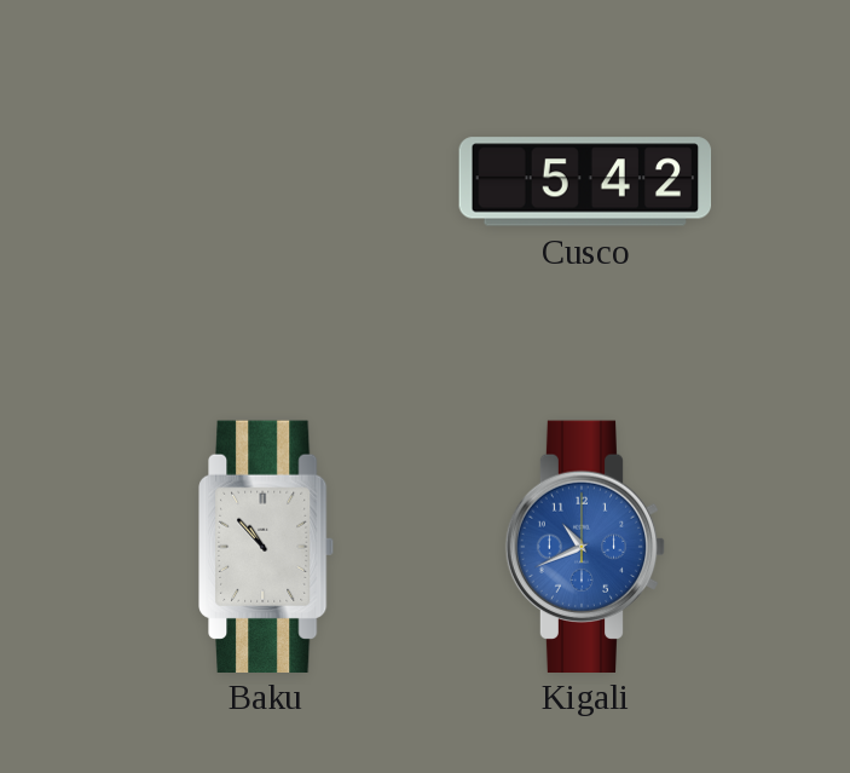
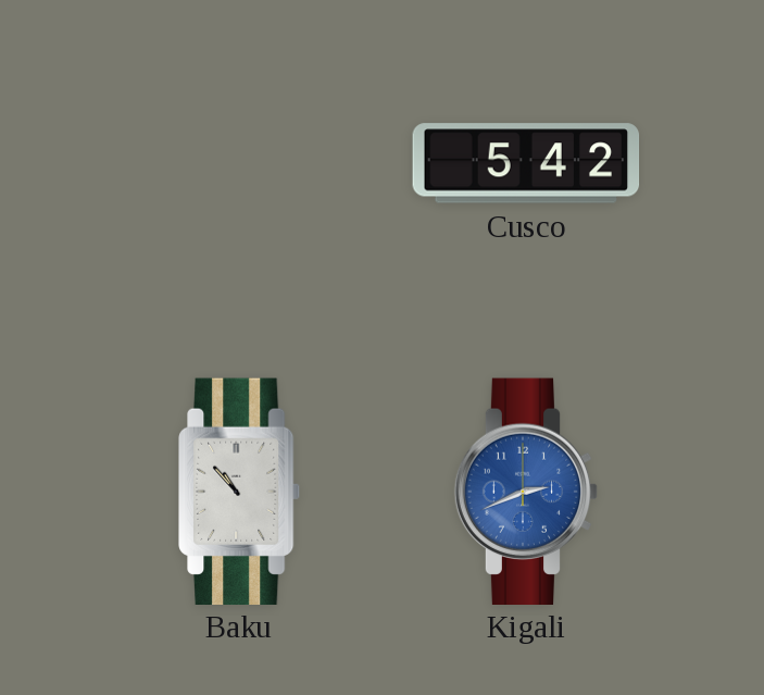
Kigali: 10:41 -> 2:41 (526, 491)
